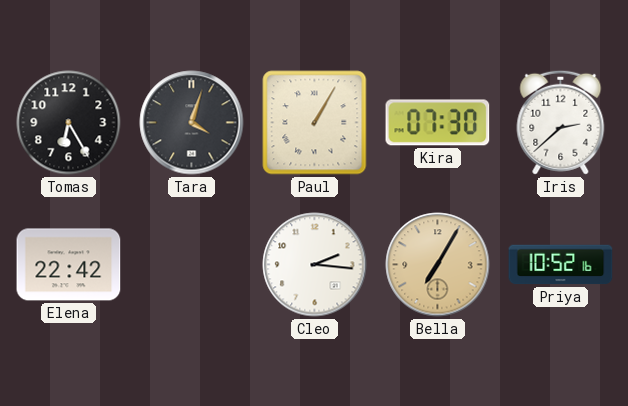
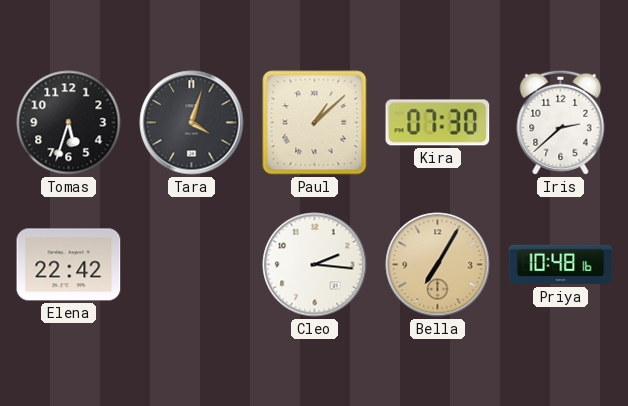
Tomas: 6:25 -> 5:33 (69, 123)
Paul: 1:05 -> 1:08 (315, 123)
Priya: 10:52 -> 10:48 (561, 265)
